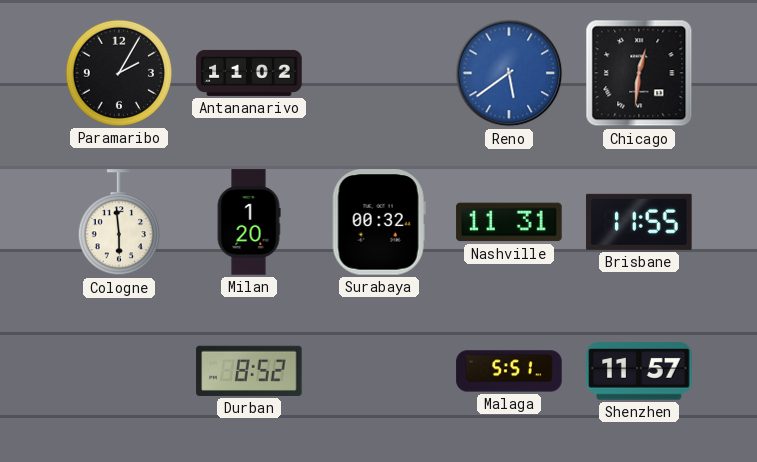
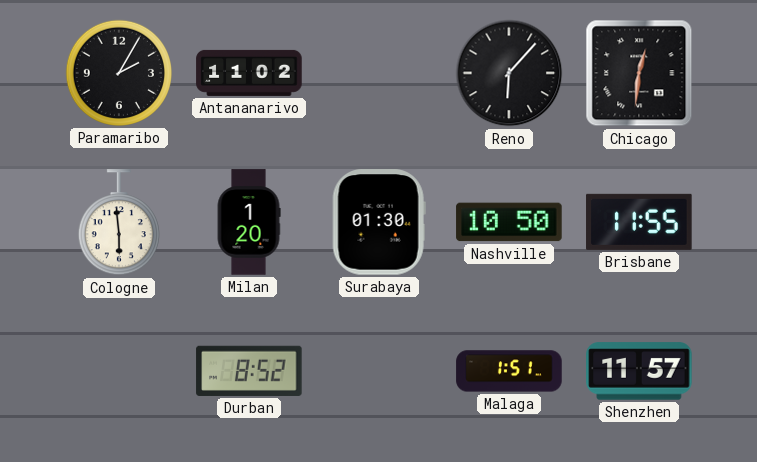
Reno: 5:39 -> 6:07 (509, 73)
Reno dial: blue -> black (509, 73)
Surabaya: 00:32 -> 01:30 (379, 222)
Nashville: 11:31 -> 10:50 (509, 222)
Malaga: 5:51 -> 1:51 (509, 371)
